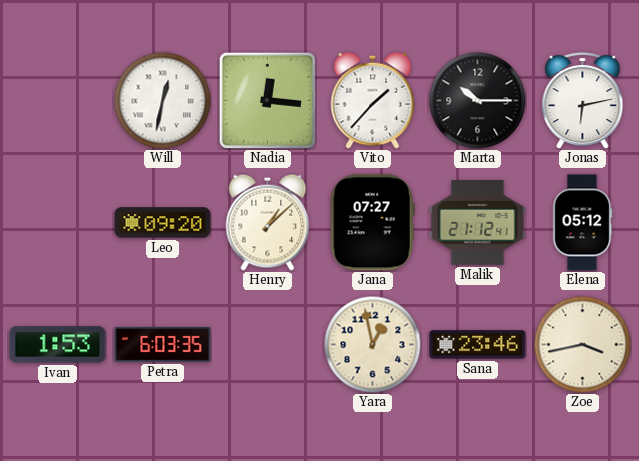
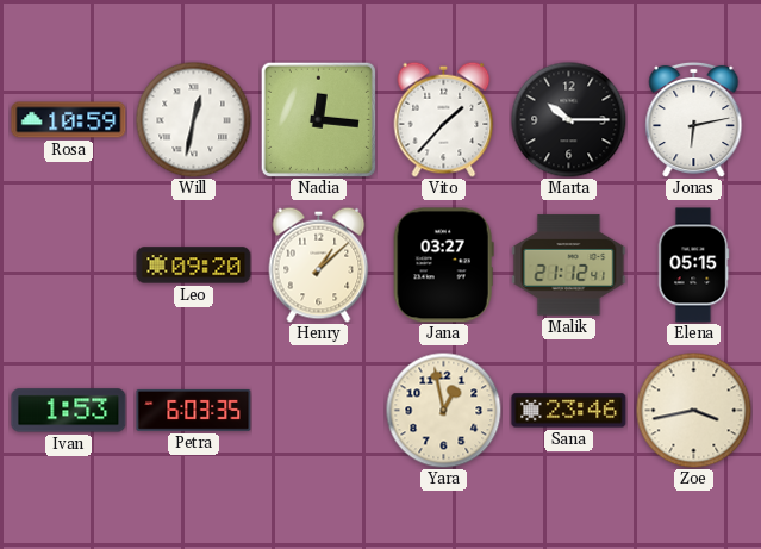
Rosa: none -> 10:59 (69, 120)
Jana: 07:27 -> 03:27 (443, 266)
Elena: 05:12 -> 05:15 (693, 266)
